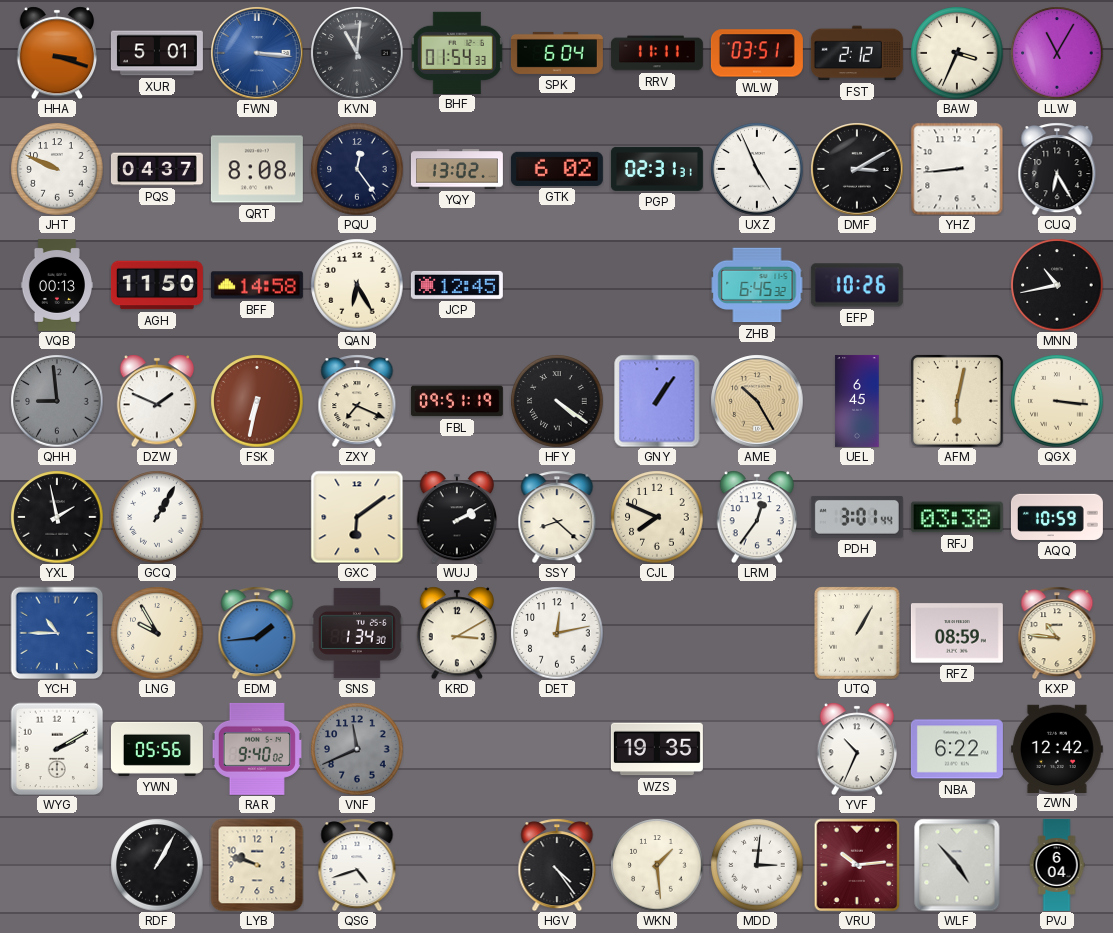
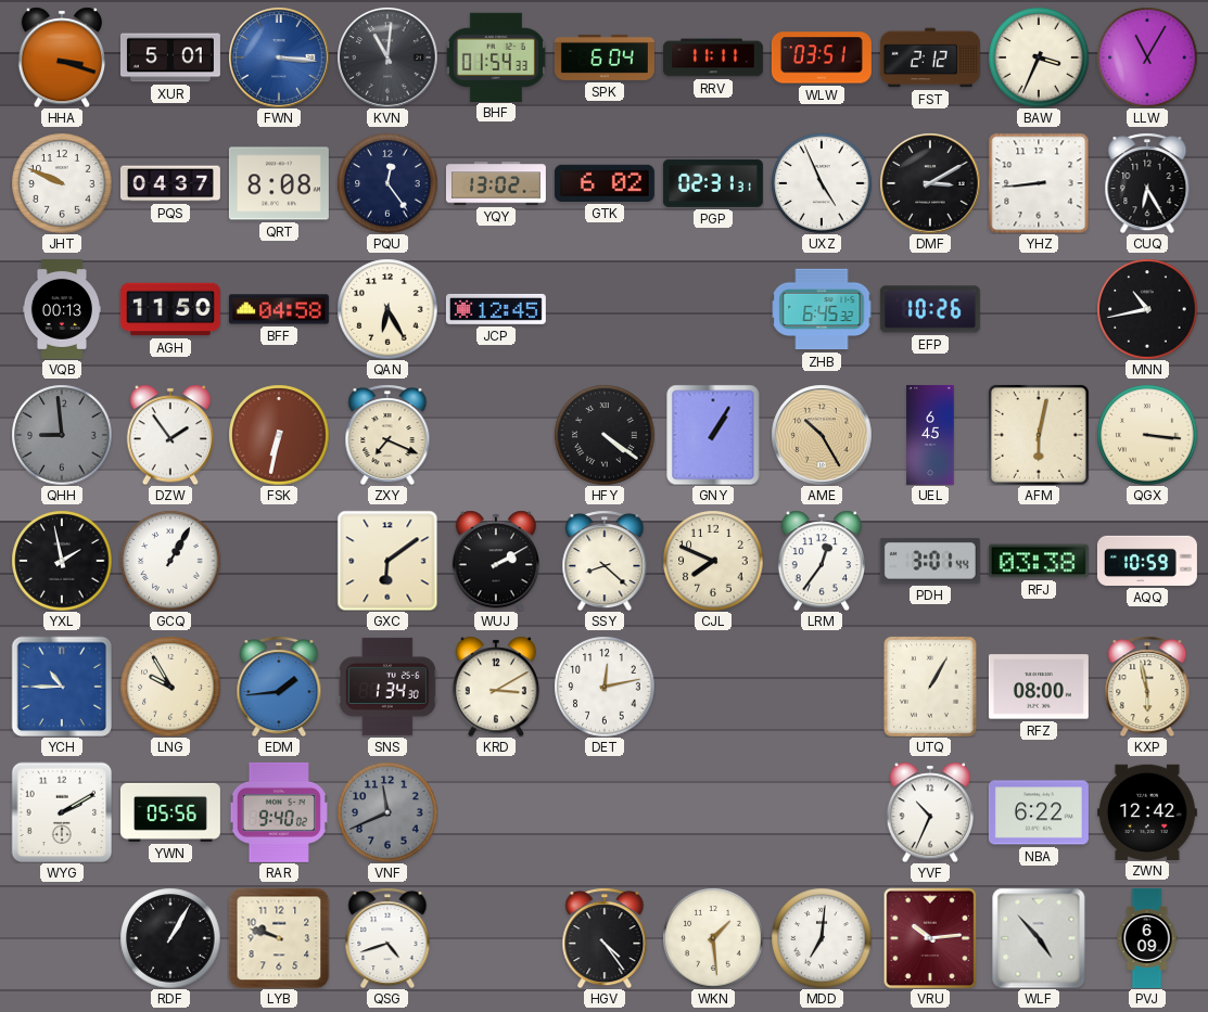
BFF: 14:58 -> 04:58 (279, 309)
DZW: 1:49 -> 1:54 (169, 435)
FBL: 09:51 -> none (457, 401)
GNY: 1:06 -> 1:05 (713, 435)
RFZ: 08:59 -> 08:00 (1039, 687)
KXP: 10:46 -> 5:58 (1147, 687)
WZS: 19:35 -> none (657, 749)
MDD: 3:01 -> 7:01 (822, 938)
PVJ: 6:04 -> 6:09 (1147, 938)
